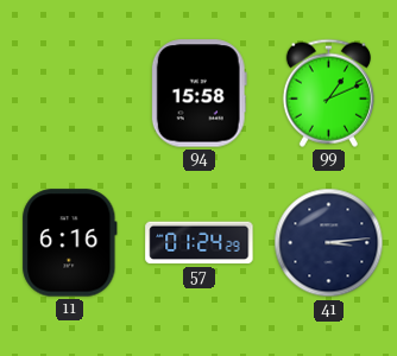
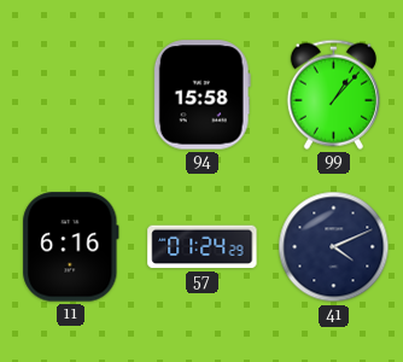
99: 1:11 -> 1:07 (333, 94)
41: 3:14 -> 4:11 (334, 247)
